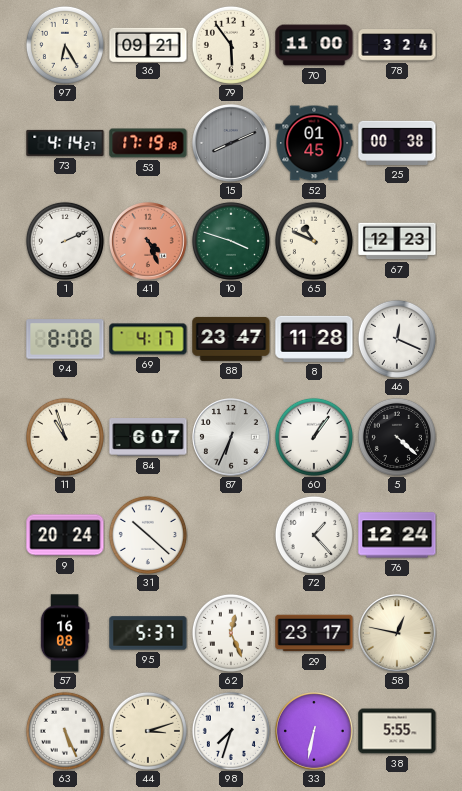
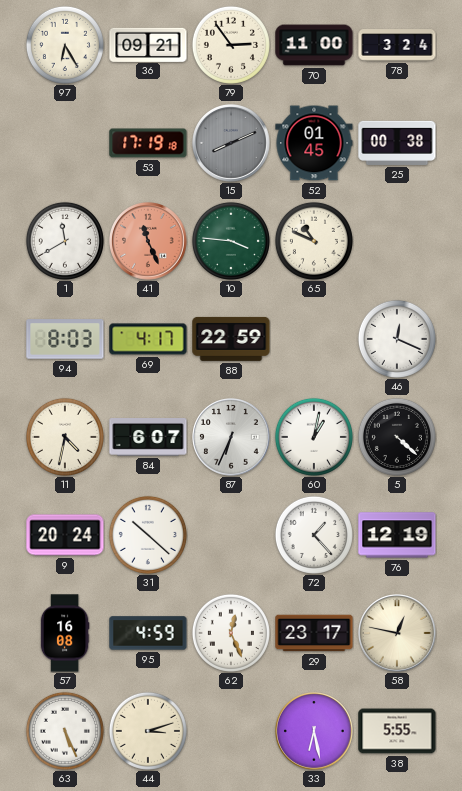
79: 5:54 -> 2:54 (231, 45)
73: 4:14 -> none (65, 143)
1: 2:11 -> 11:40 (65, 241)
41: 4:26 -> 11:26 (149, 242)
10: 3:48 -> 3:46 (231, 241)
67: 12:23 -> none (397, 241)
94: 8:08 -> 8:03 (65, 339)
88: 23:47 -> 22:59 (231, 339)
8: 11:28 -> none (314, 339)
11: 10:57 -> 4:32 (65, 437)
60: 1:06 -> 1:02 (314, 437)
76: 12:24 -> 12:19 (397, 535)
95: 5:37 -> 4:59 (148, 633)
98: 7:33 -> none (231, 731)
33: 6:32 -> 6:28 (315, 732)
